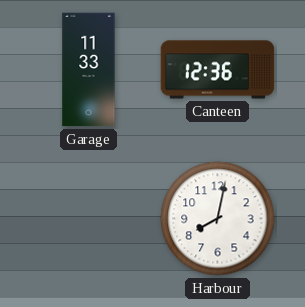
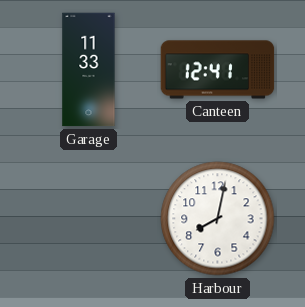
Canteen: 12:36 -> 12:41 (218, 70)
